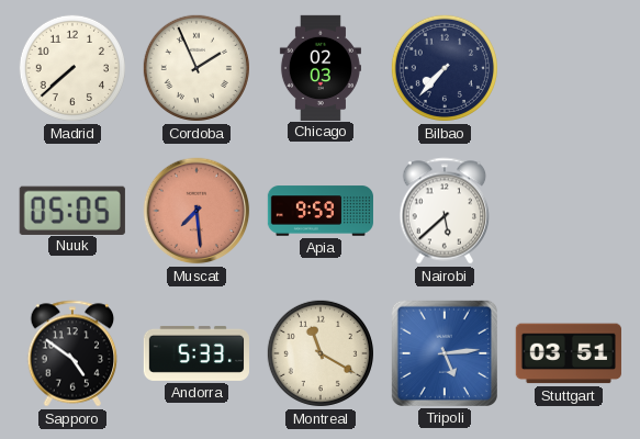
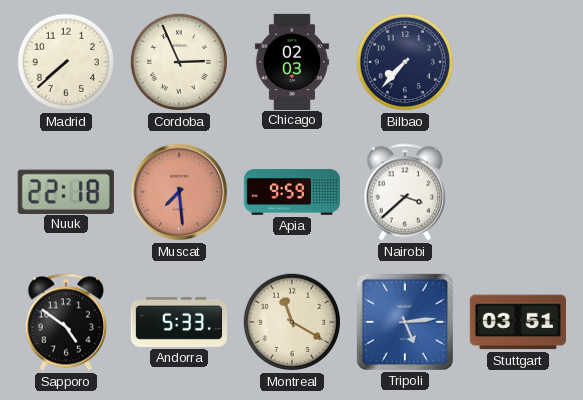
Cordoba: 1:56 -> 2:56 (179, 62)
Nuuk: 05:05 -> 22:18 (66, 191)
Nairobi: 5:38 -> 3:38 (405, 192)
